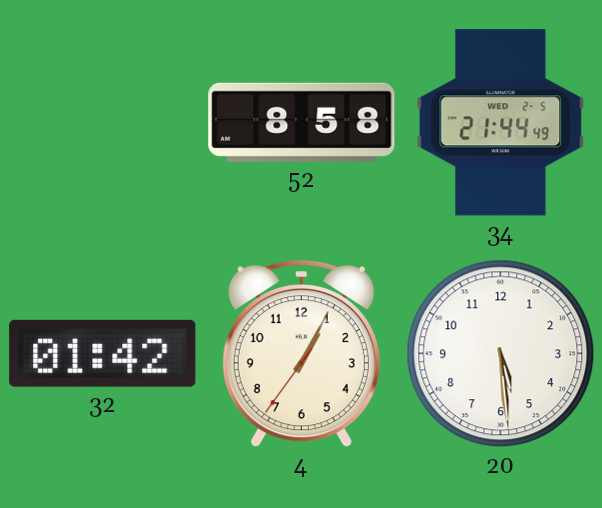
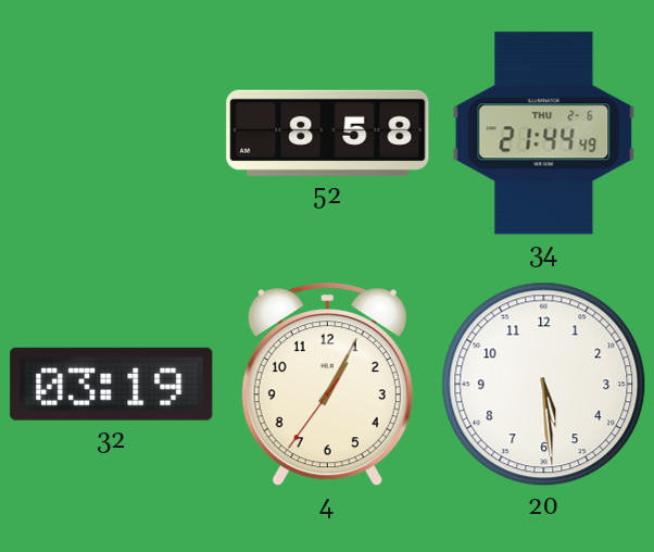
34 date: WED 2-5 -> THU 2-6 (544, 134)
32: 01:42 -> 03:19 (112, 384)
